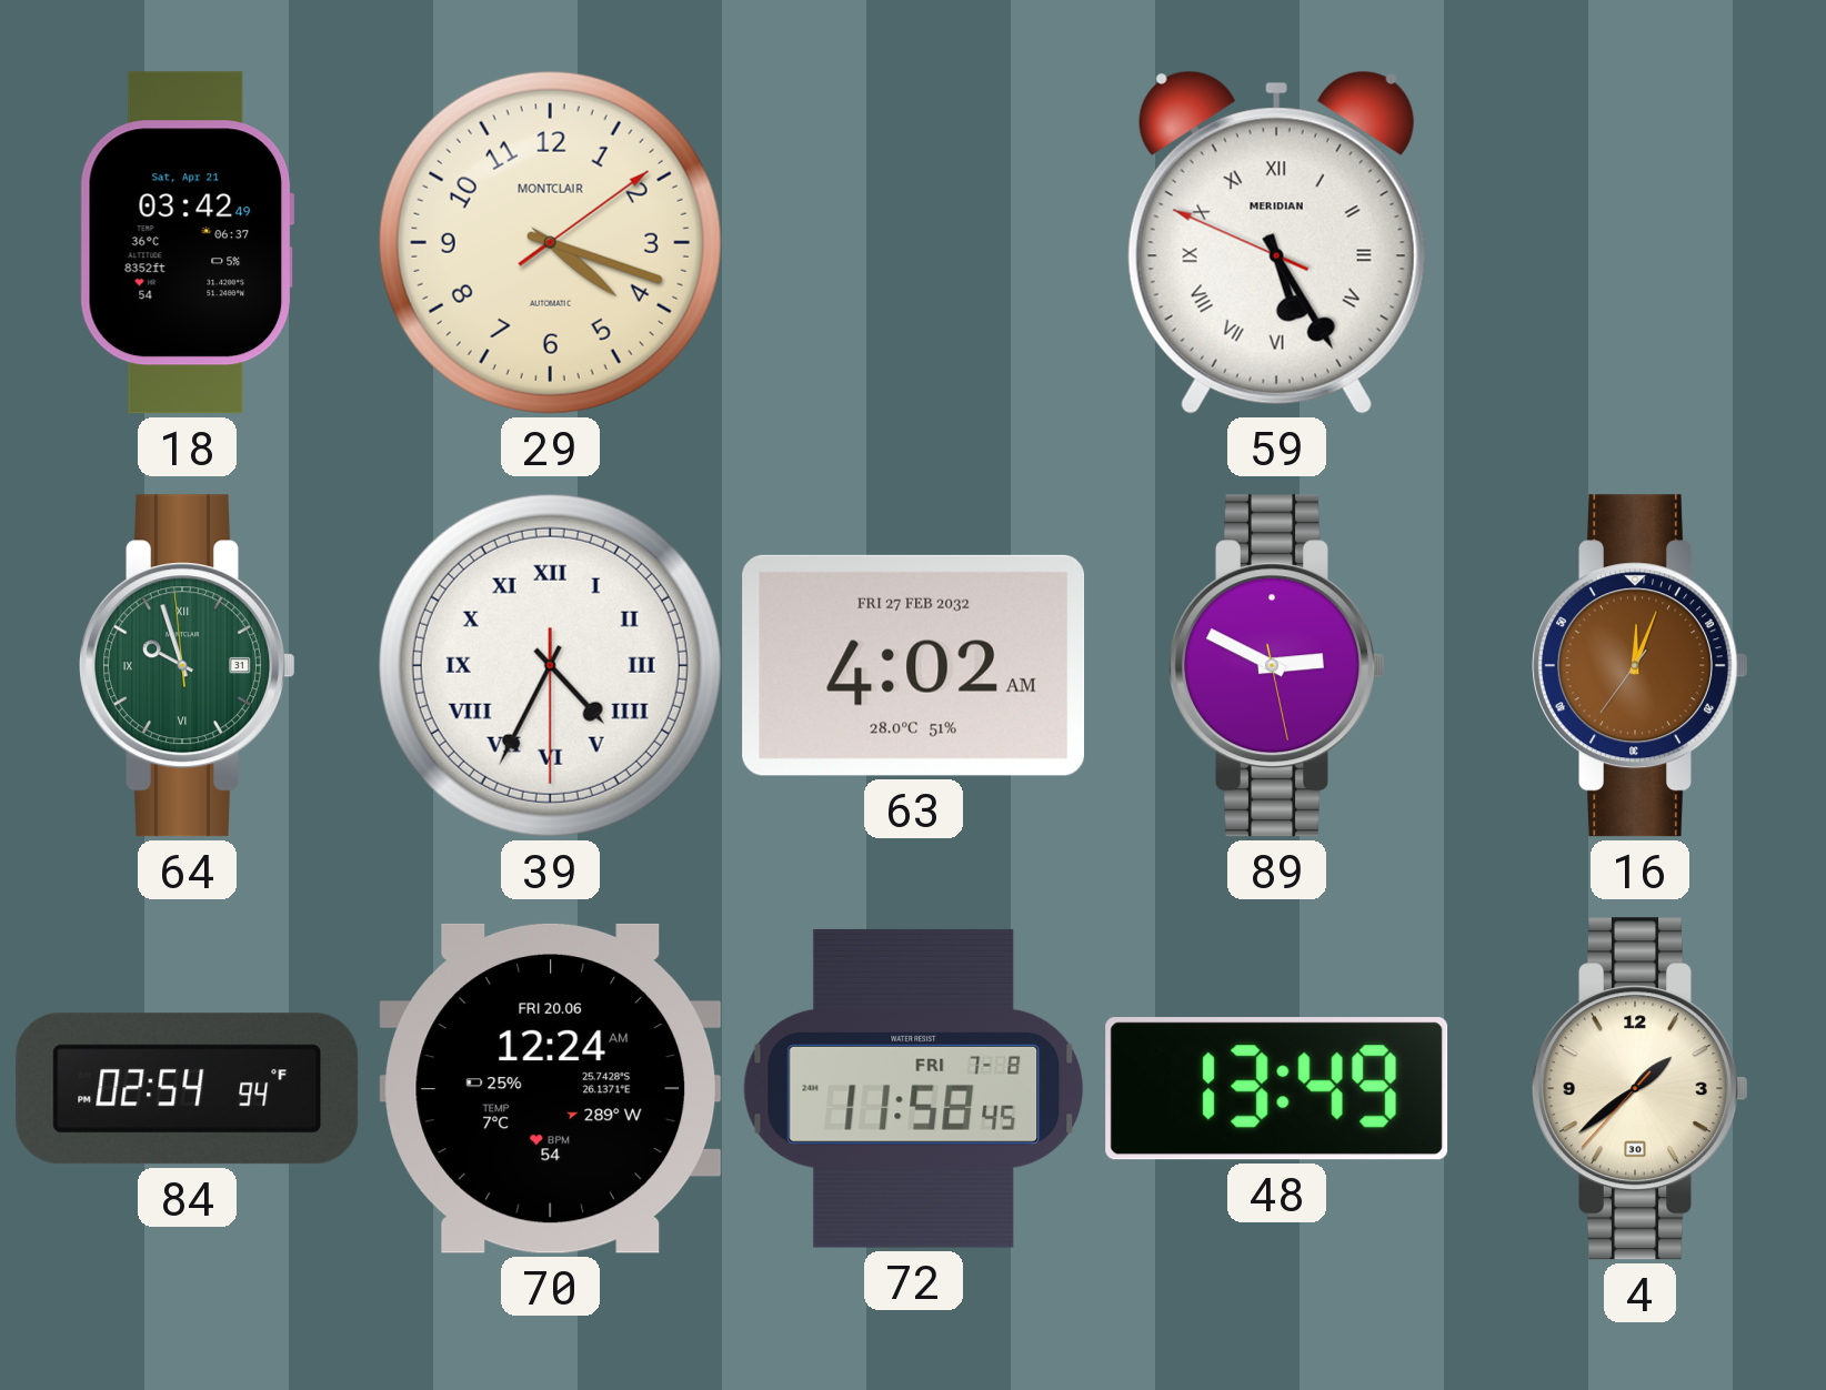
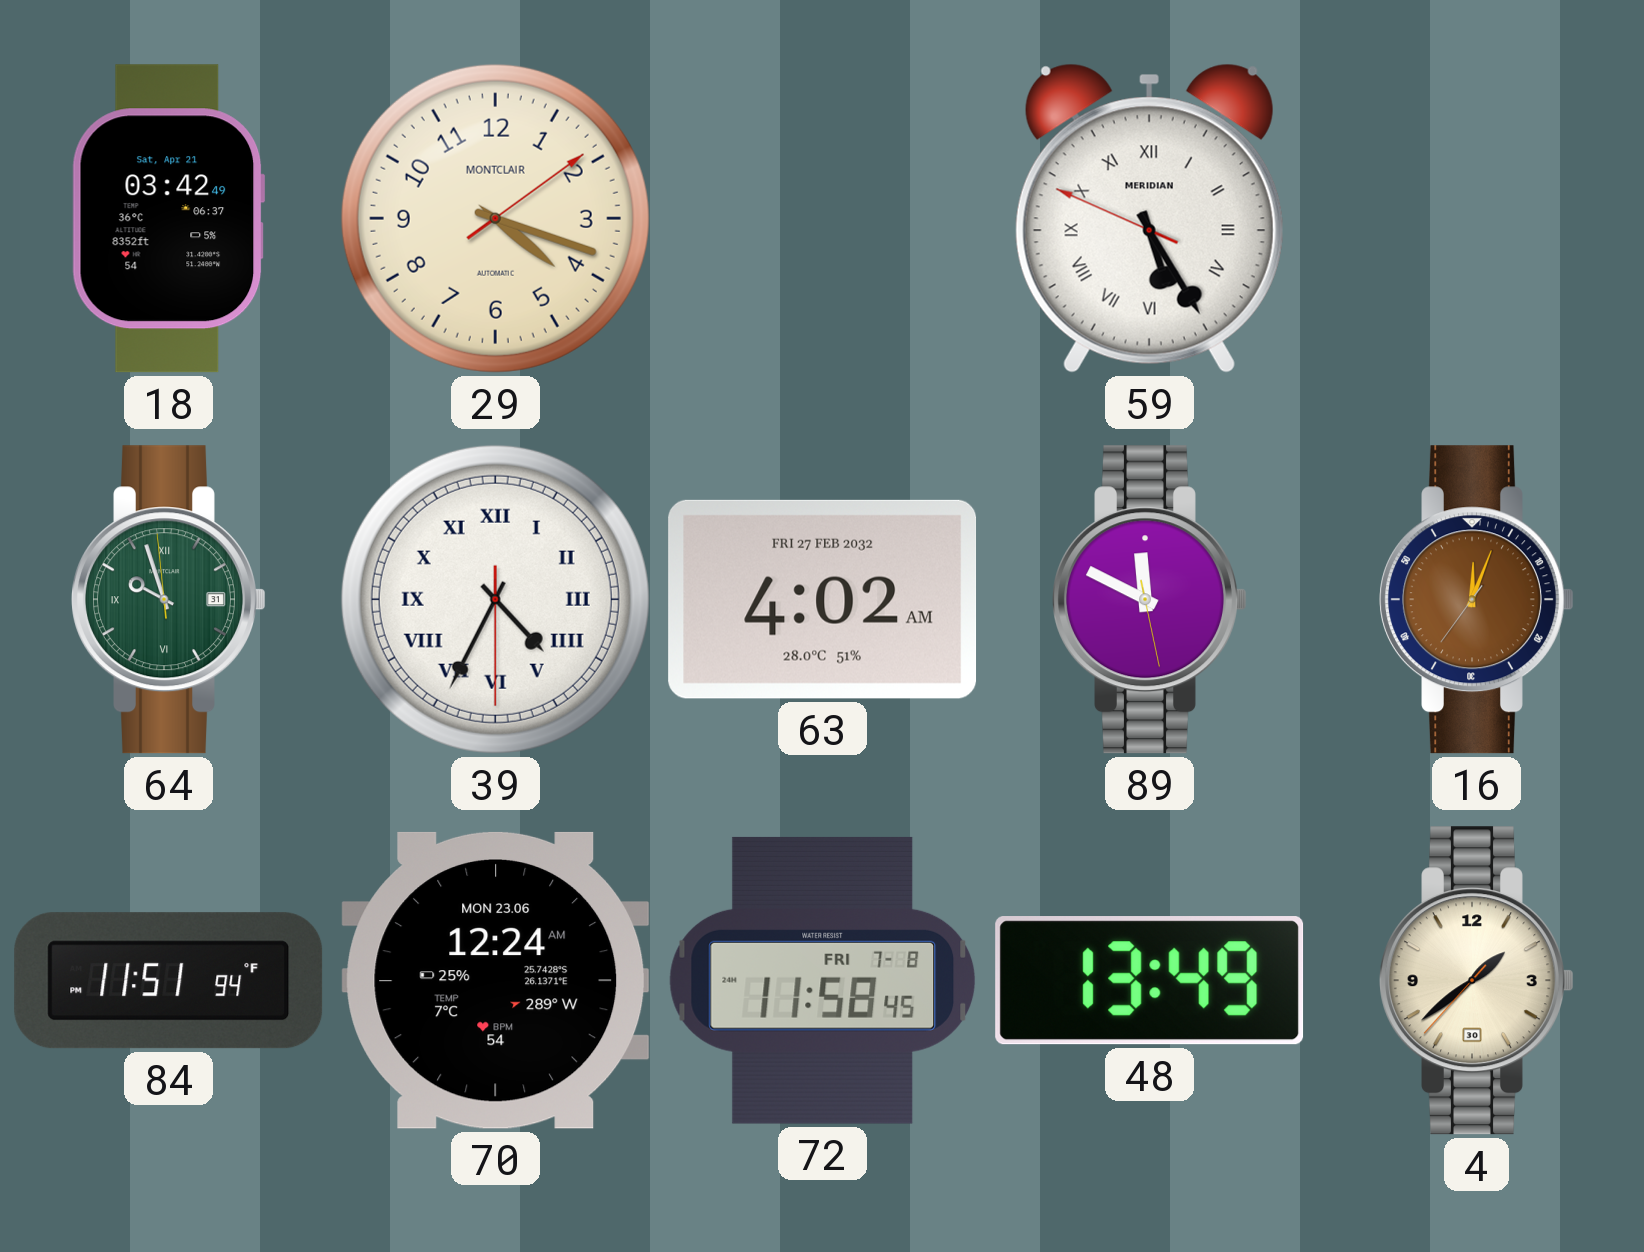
89: 2:49 -> 11:49 (1150, 600)
84: 02:54 -> 11:51 (169, 981)
70 date: FRI 20.06 -> MON 23.06 (496, 980)
